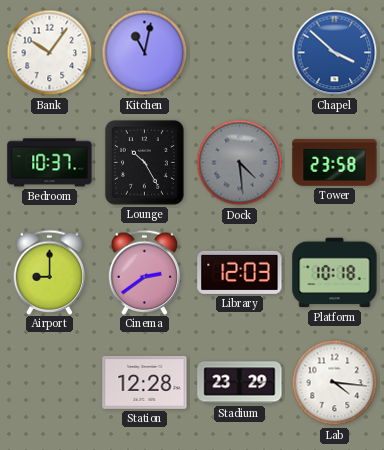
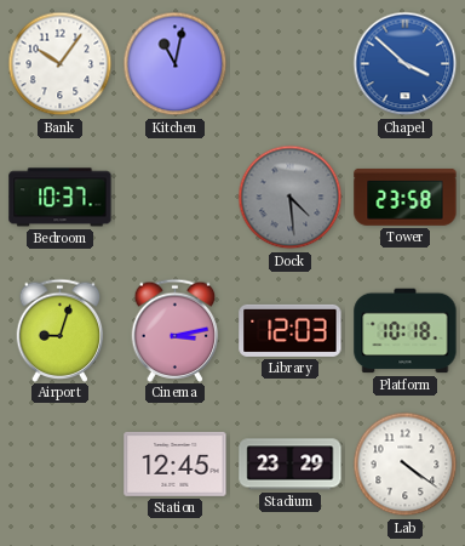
Lounge: 10:25 -> none (144, 162)
Airport: 9:00 -> 9:03 (61, 330)
Cinema: 2:39 -> 3:13 (176, 330)
Station: 12:28 -> 12:45 (176, 463)
Lab: 4:16 -> 4:21 (406, 465)
